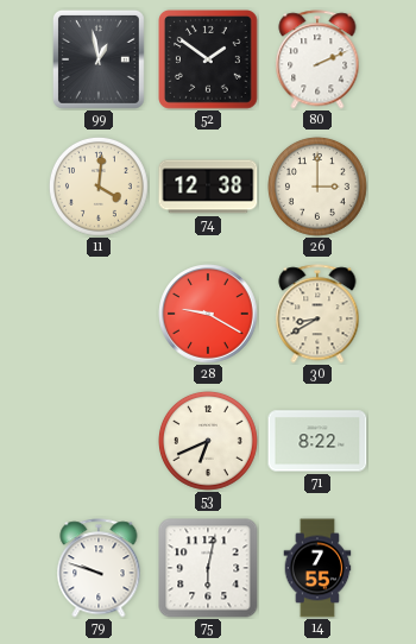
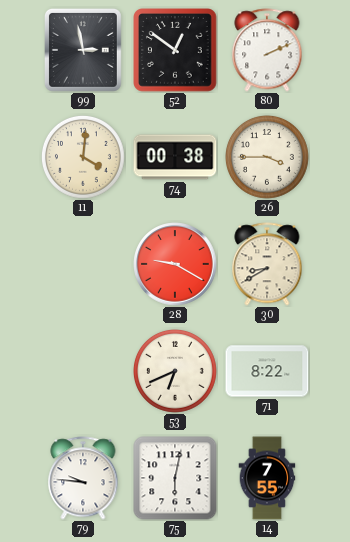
99: 12:58 -> 2:58 (83, 50)
52: 1:51 -> 12:51 (176, 51)
74: 12:38 -> 00:38 (175, 157)
26: 3:00 -> 3:45 (267, 157)
79: 9:48 -> 9:46 (83, 478)
